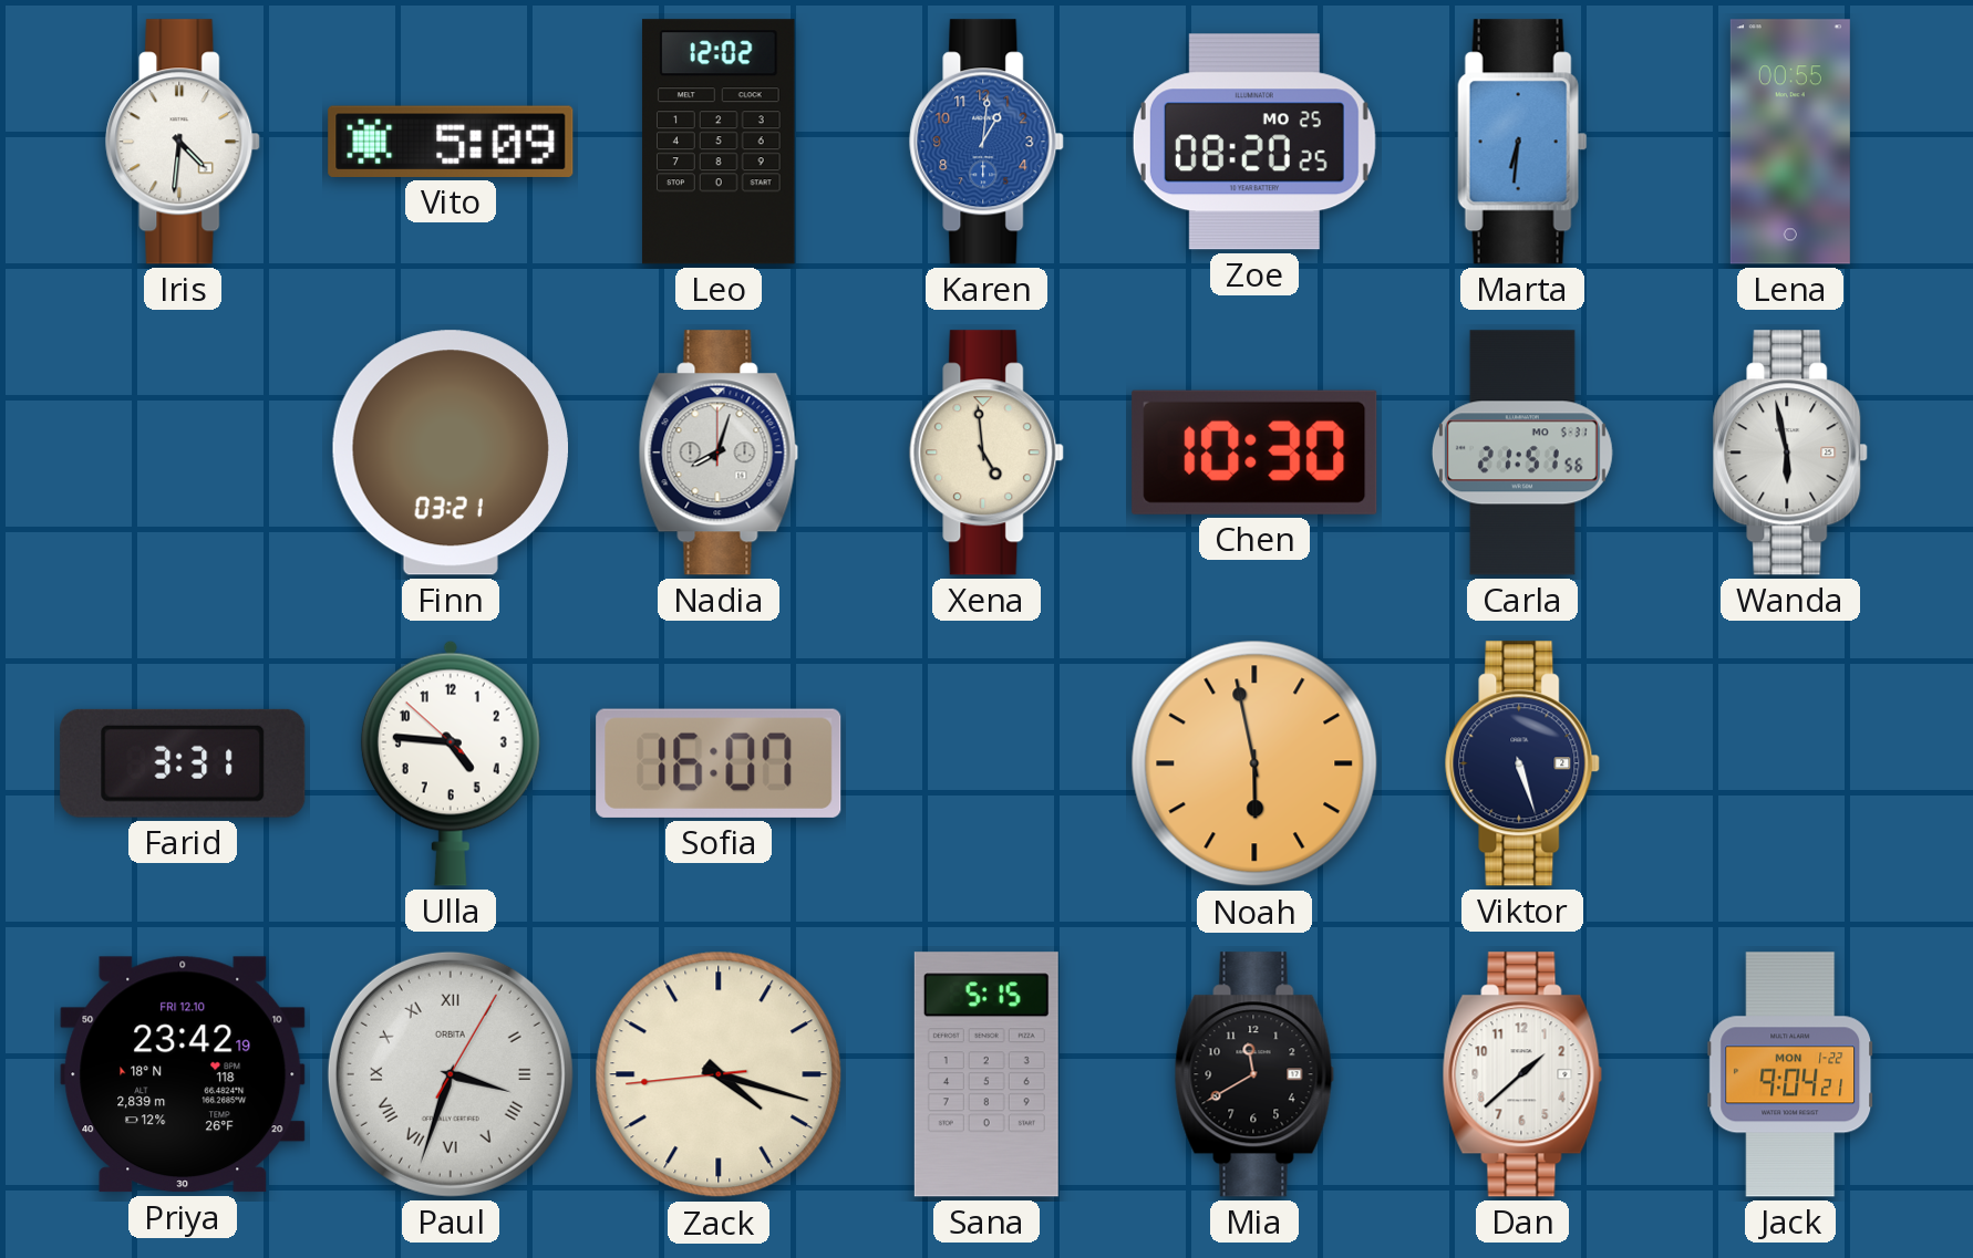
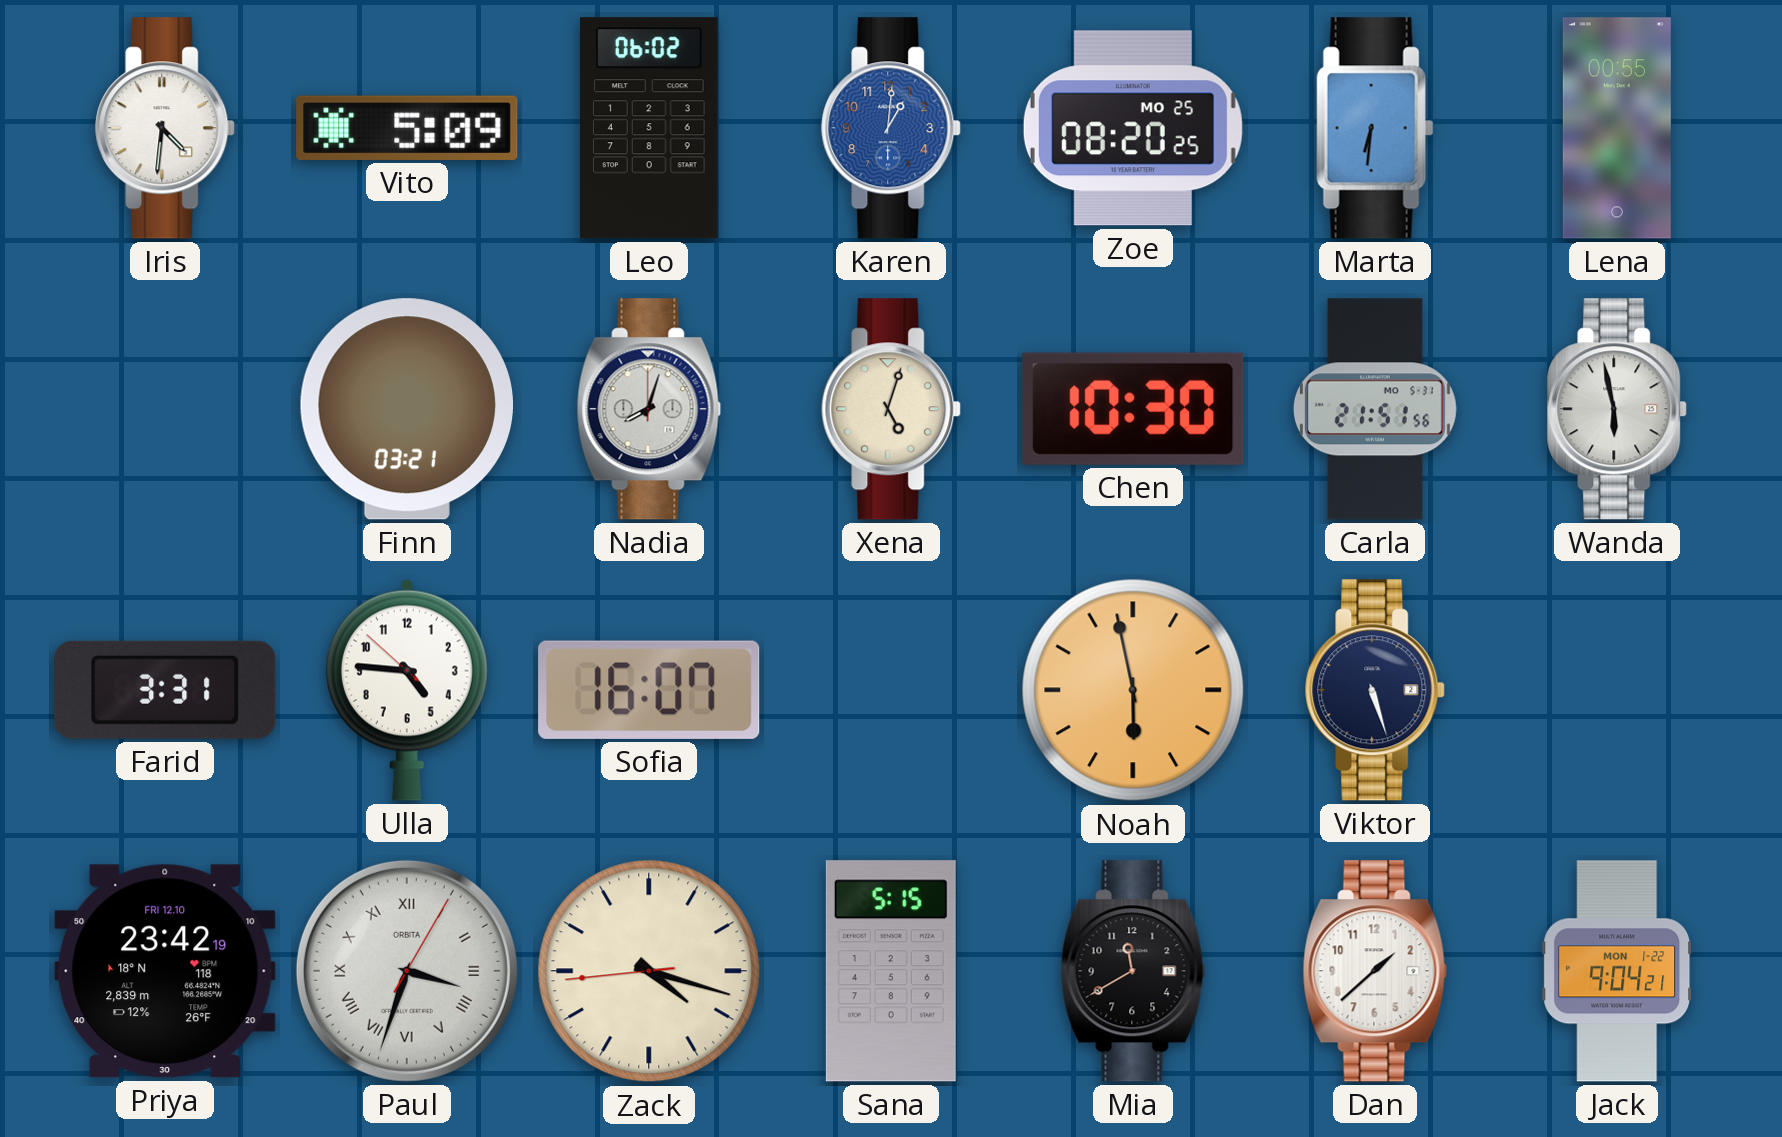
Leo: 12:02 -> 06:02 (649, 128)
Xena: 4:59 -> 5:03 (892, 409)
